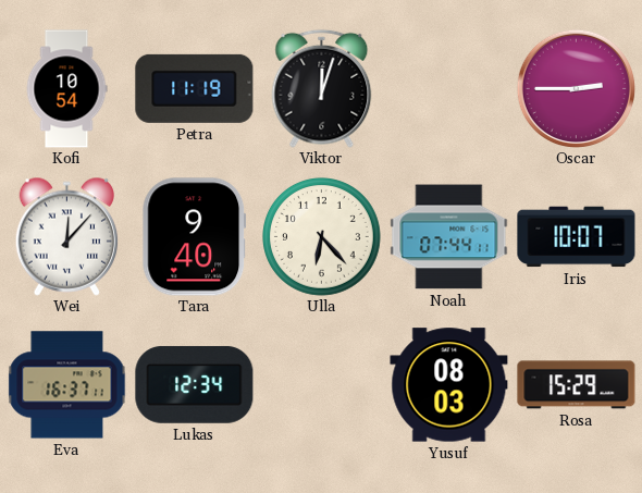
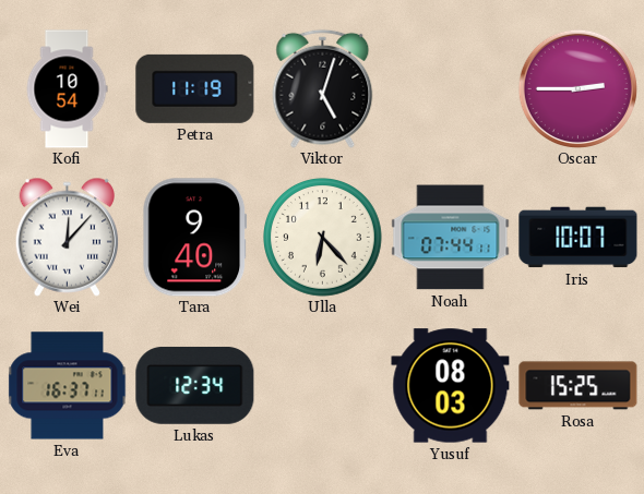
Viktor: 12:03 -> 5:03 (323, 88)
Rosa: 15:29 -> 15:25 (579, 386)
